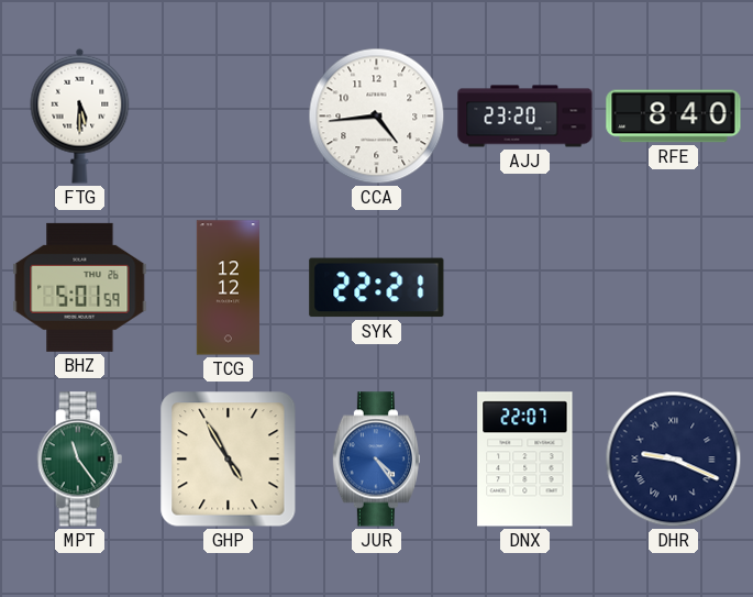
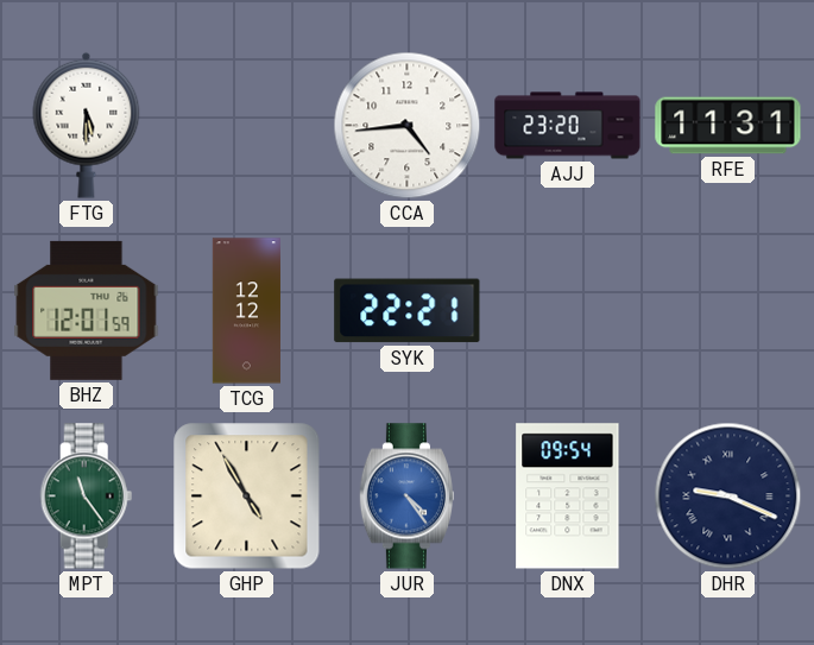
RFE: 8:40 -> 11:31 (728, 126)
BHZ: 5:01 -> 12:01 (87, 310)
DNX: 22:07 -> 09:54 (568, 497)
